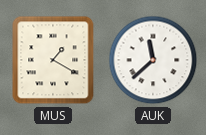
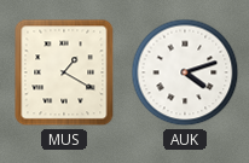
AUK: 11:38 -> 4:12 (185, 72)
